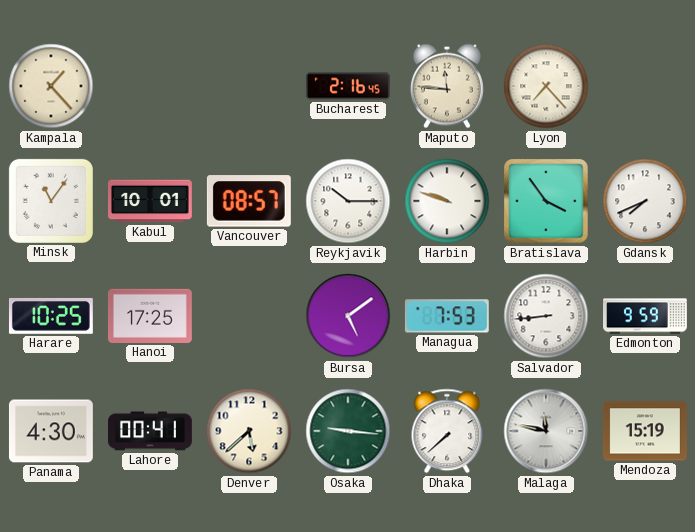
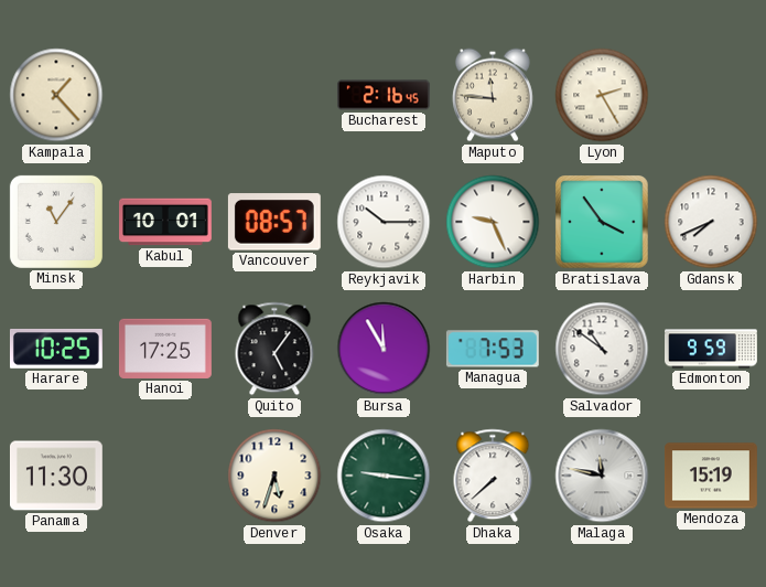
Lyon: 7:23 -> 2:25 (602, 95)
Harbin: 9:48 -> 9:26 (493, 222)
Quito: none -> 5:06 (274, 349)
Bursa: 5:09 -> 11:55 (384, 349)
Salvador: 8:44 -> 10:51 (602, 349)
Panama: 4:30 -> 11:30 (56, 476)
Lahore: 00:41 -> none (151, 431)
Denver: 5:38 -> 5:33 (274, 476)
